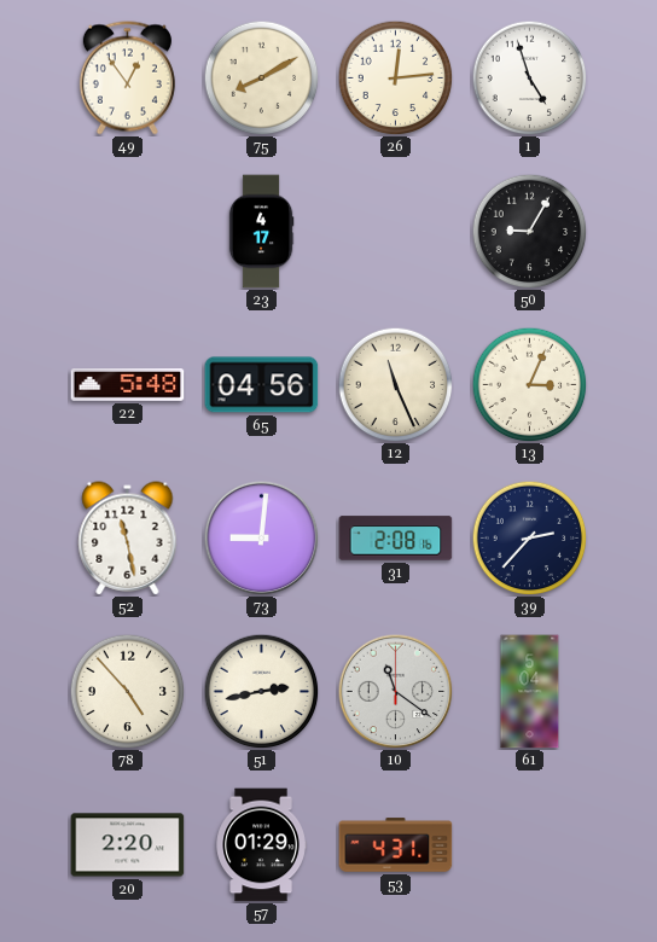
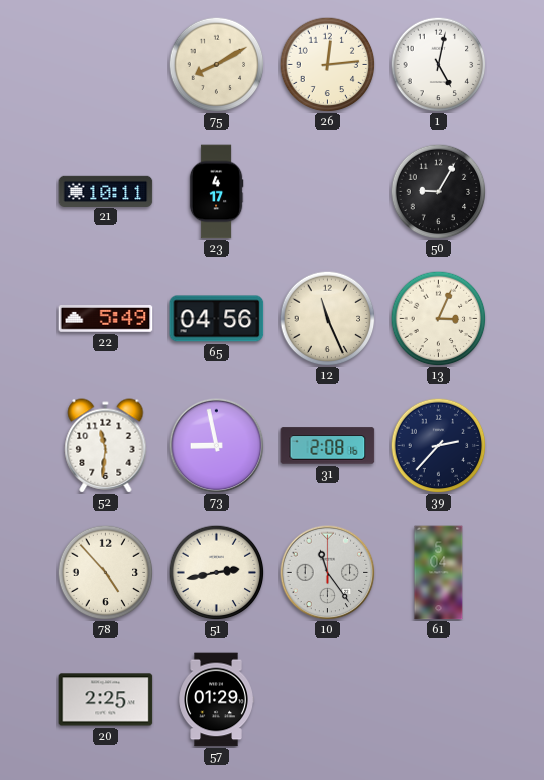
49: 12:54 -> none (127, 78)
1: 4:57 -> 5:02 (438, 64)
21: none -> 10:11 (106, 191)
22: 5:48 -> 5:49 (106, 319)
52: 11:28 -> 11:31 (106, 446)
73: 9:01 -> 8:58 (216, 445)
10: 11:21 -> 11:24 (327, 572)
20: 2:20 -> 2:25 (106, 700)
53: 4:31 -> none (396, 845)
